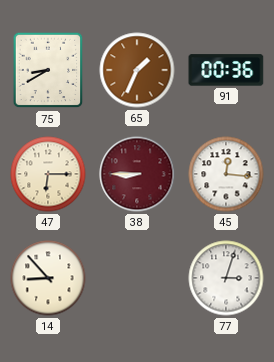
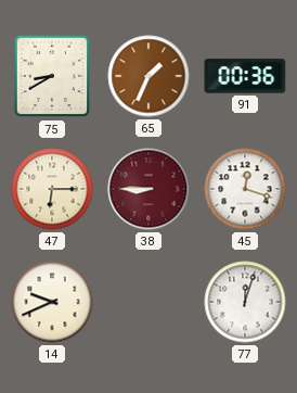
45: 12:16 -> 12:18 (245, 189)
14: 8:53 -> 9:41 (52, 302)
77: 3:03 -> 12:03 (245, 302)
